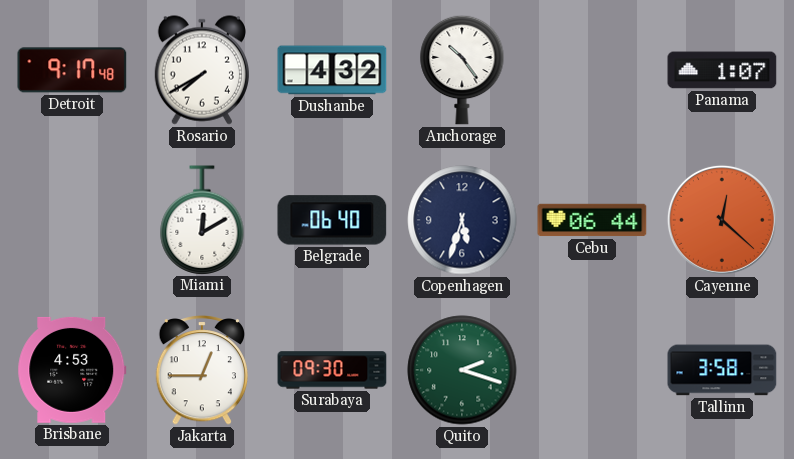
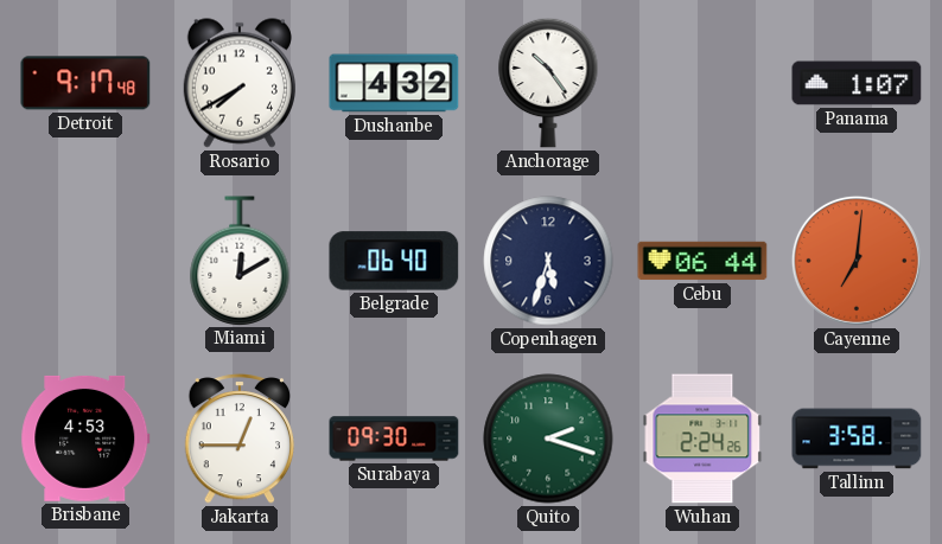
Cayenne: 12:22 -> 7:01 (857, 261)
Wuhan: none -> 2:24 (702, 439)
